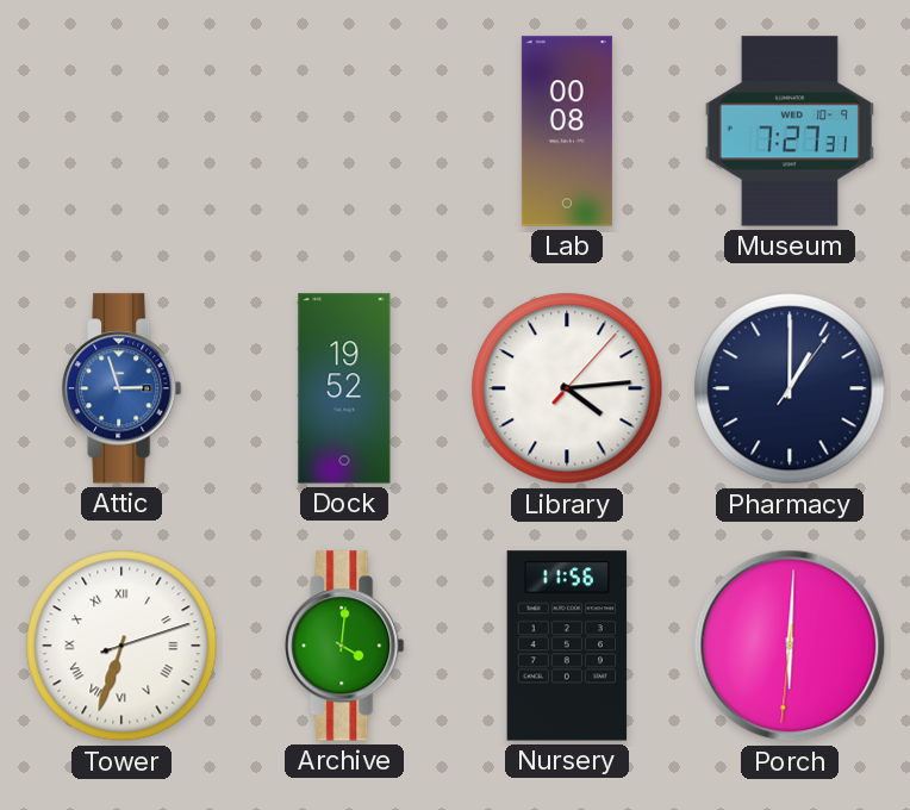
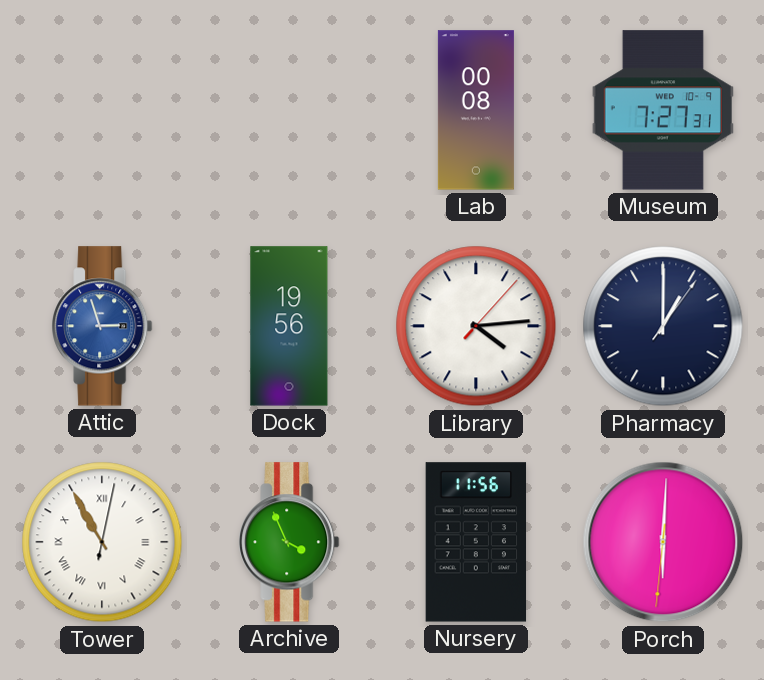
Dock: 19:52 -> 19:56 (289, 326)
Tower: 6:33 -> 10:55 (102, 542)
Archive: 4:01 -> 3:56 (289, 542)
